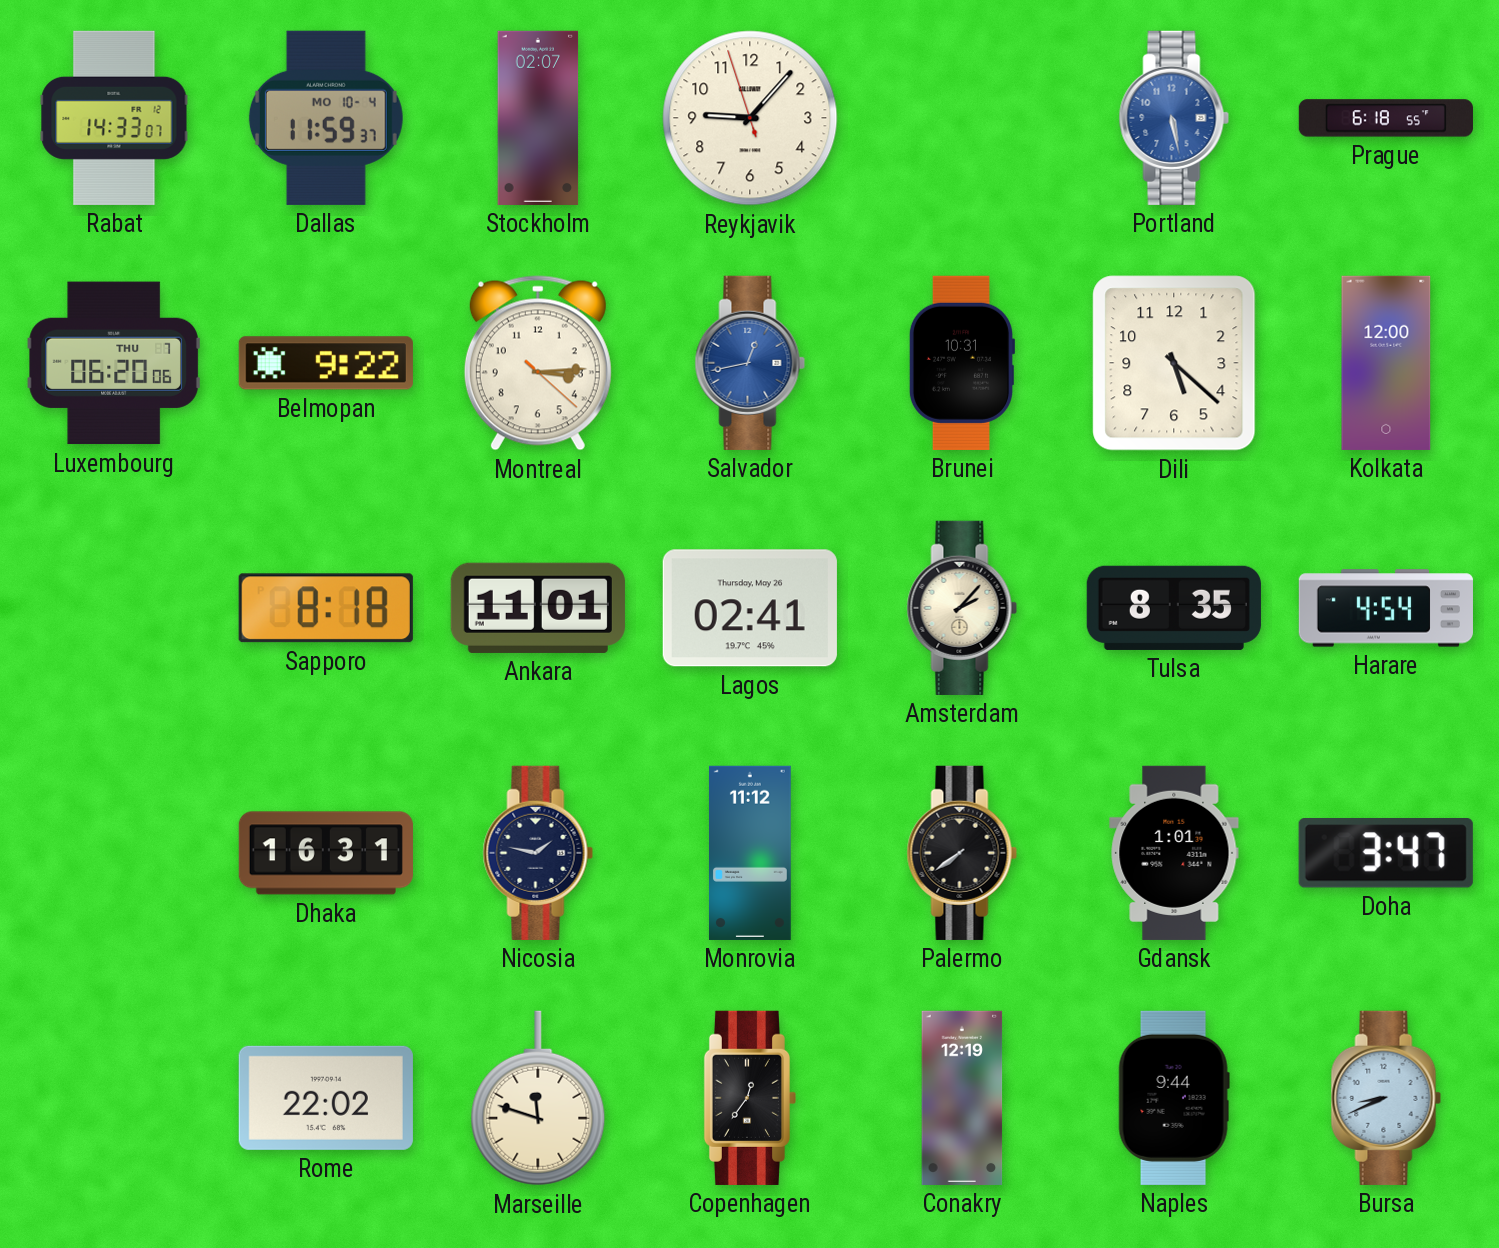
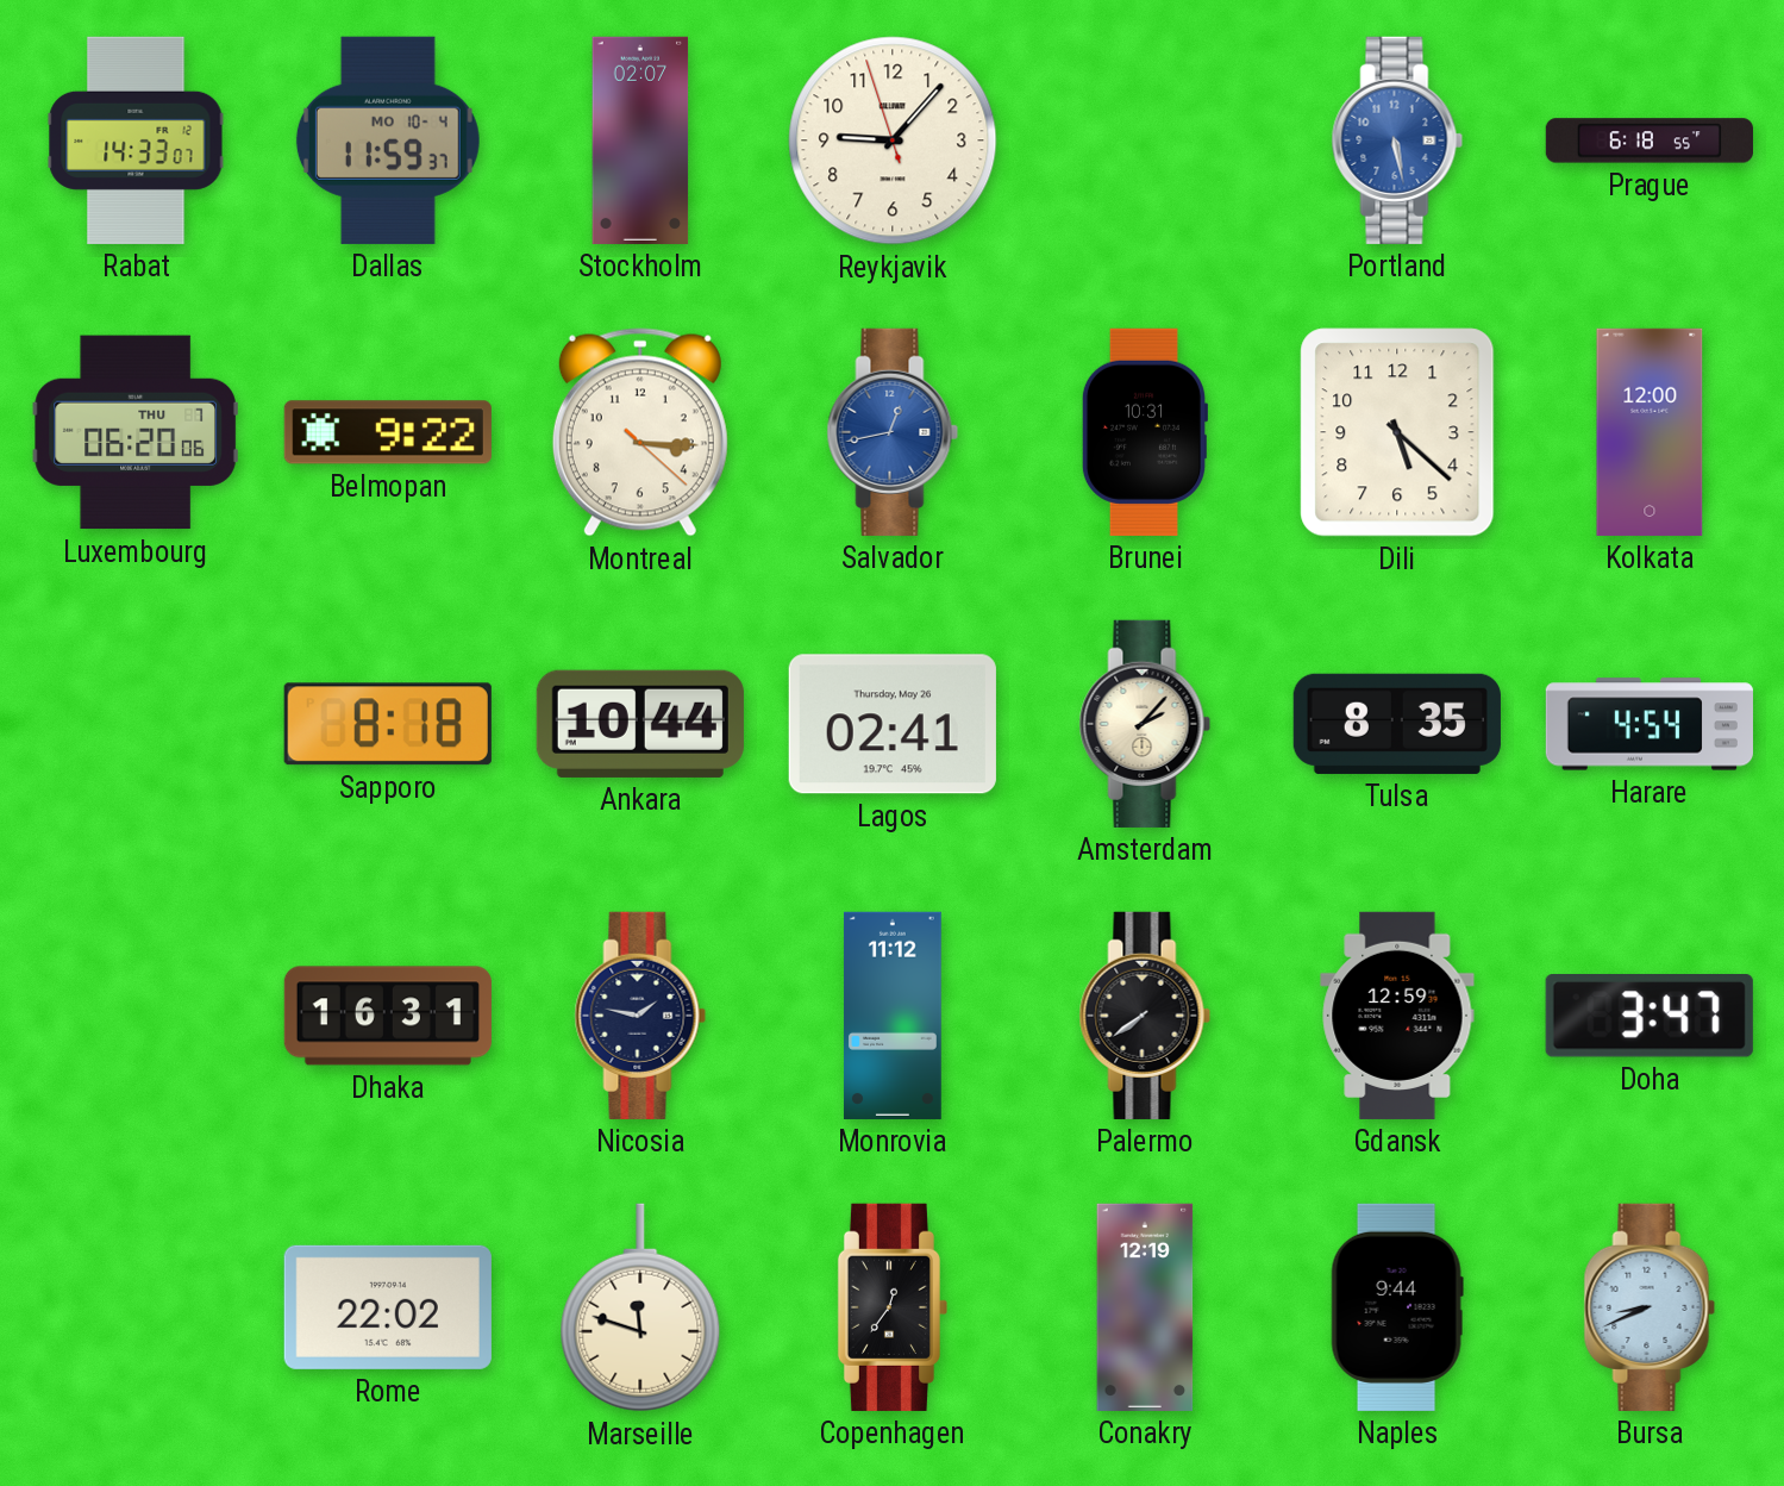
Montreal: 3:14 -> 3:15 (640, 432)
Ankara: 11:01 -> 10:44 (640, 724)
Gdansk: 1:01 -> 12:59 (1397, 1016)
